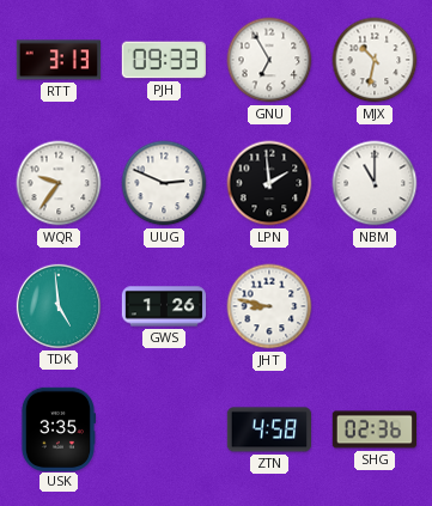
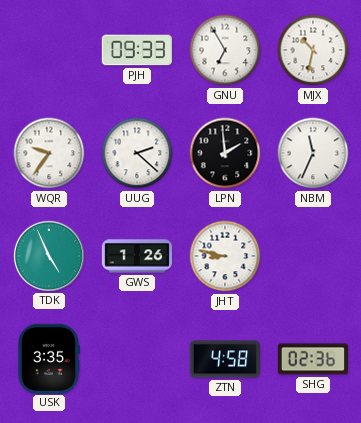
RTT: 3:13 -> none (57, 60)
UUG: 2:49 -> 2:22 (137, 153)
NBM: 11:00 -> 11:34 (313, 153)
TDK: 4:59 -> 4:56 (48, 255)
